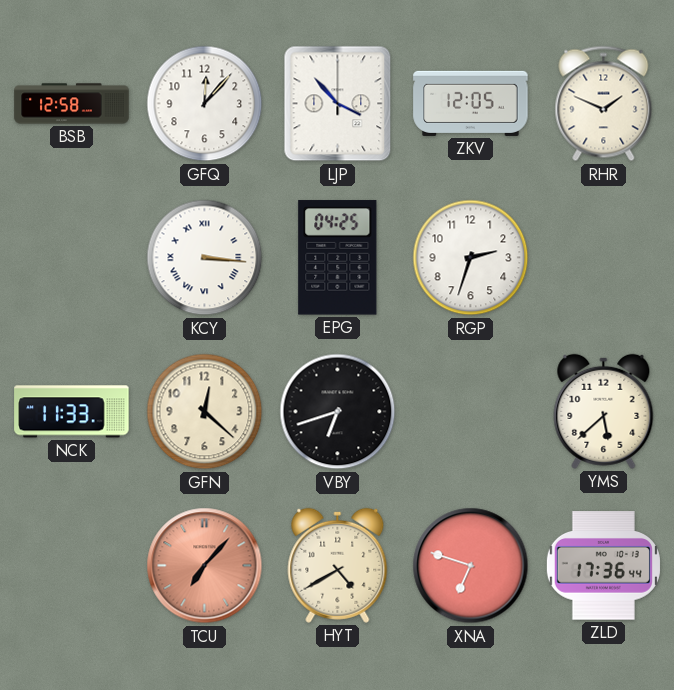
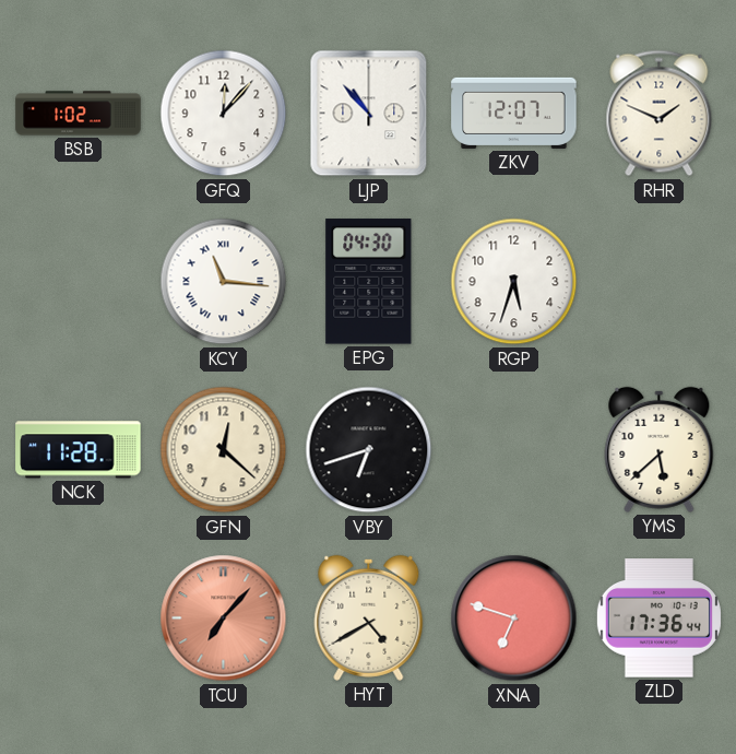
BSB: 12:58 -> 1:02 (79, 114)
LJP: 3:53 -> 10:53 (369, 114)
ZKV: 12:05 -> 12:07 (514, 113)
KCY: 3:16 -> 11:16 (224, 282)
EPG: 04:25 -> 04:30 (369, 282)
RGP: 2:33 -> 5:33 (514, 282)
NCK: 11:33 -> 11:28 (79, 450)
